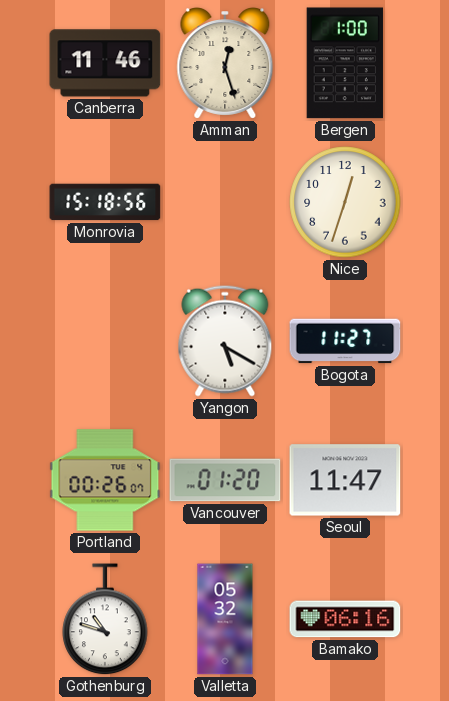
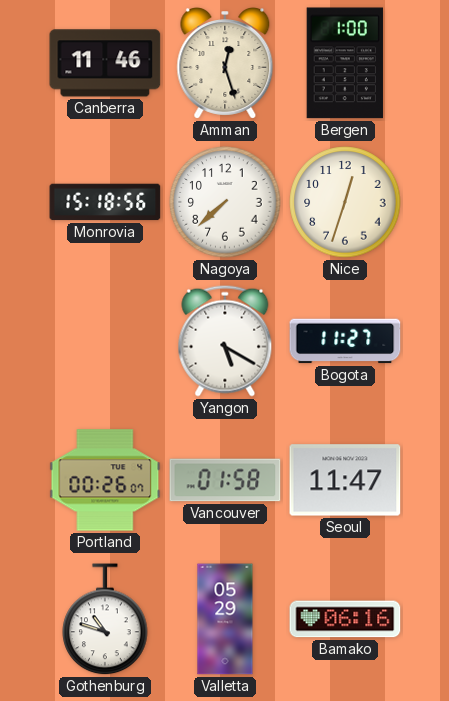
Nagoya: none -> 7:38 (225, 202)
Vancouver: 01:20 -> 01:58 (225, 480)
Valletta: 05:32 -> 05:29 (225, 619)
